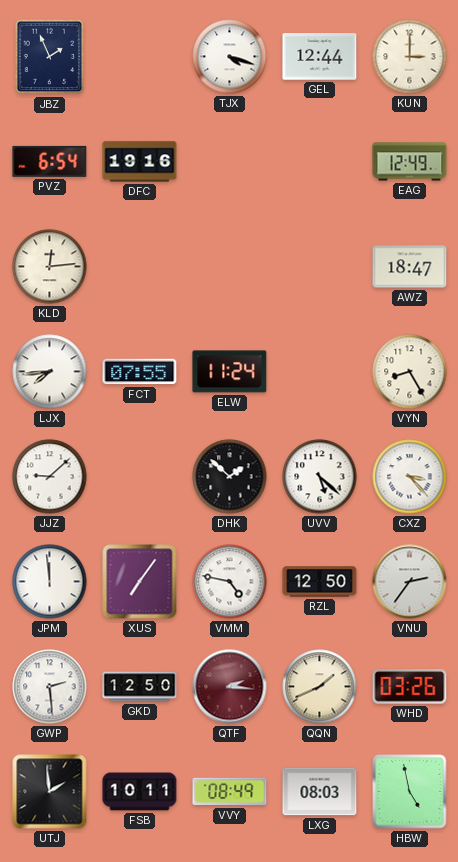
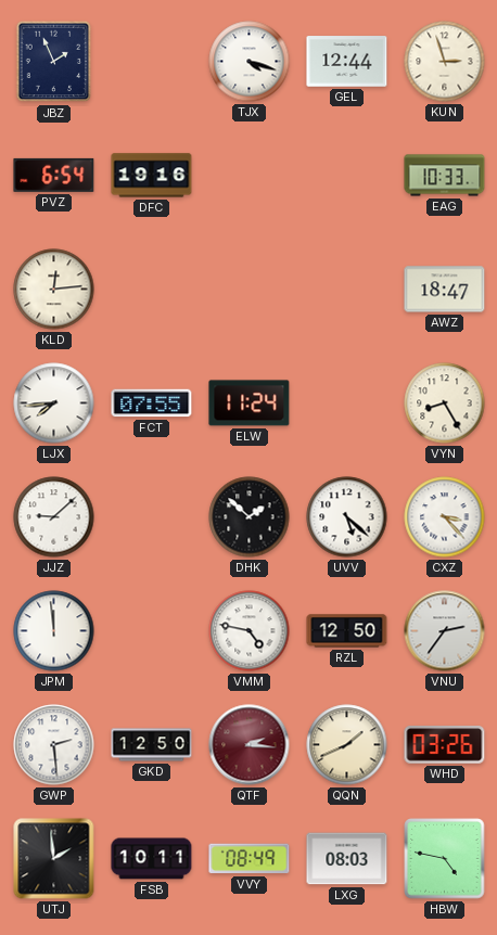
KUN: 3:00 -> 2:57 (445, 62)
EAG: 12:49 -> 10:33 (445, 176)
XUS: 7:06 -> none (140, 582)
HBW: 4:58 -> 4:47 (445, 859)
